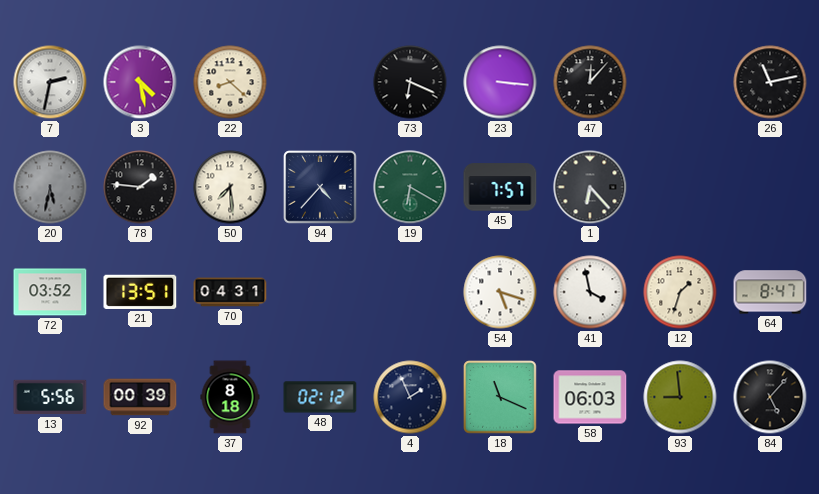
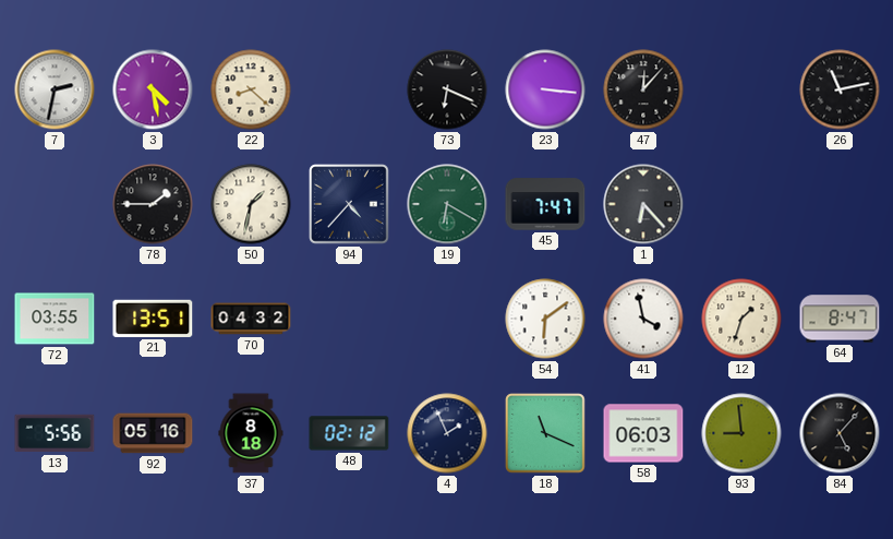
20: 5:32 -> none (50, 187)
78: 1:46 -> 1:45 (153, 204)
50: 7:29 -> 1:32 (251, 204)
45: 7:57 -> 7:47 (545, 204)
72: 03:52 -> 03:55 (55, 319)
70: 04:31 -> 04:32 (251, 319)
54: 5:18 -> 6:09 (545, 319)
92: 00:39 -> 05:16 (153, 433)
